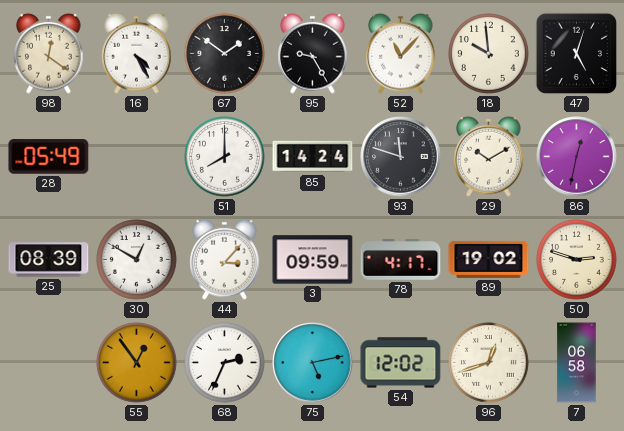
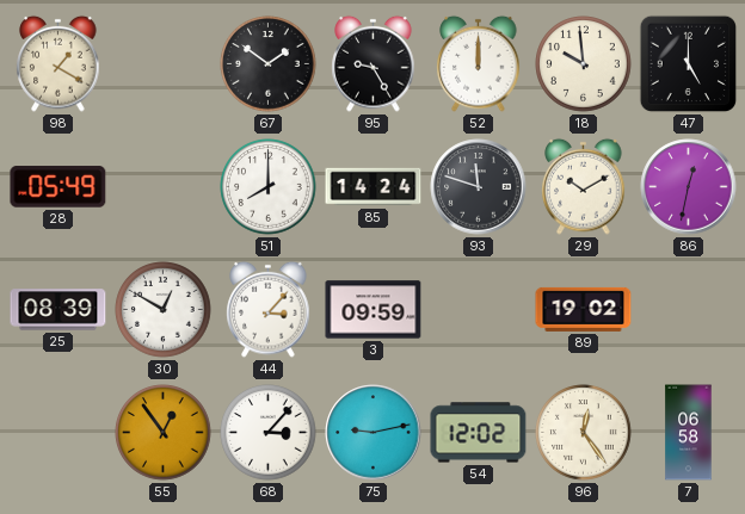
98: 12:21 -> 1:20 (59, 63)
16: 4:25 -> none (137, 53)
52: 11:07 -> 12:00 (479, 63)
47: 5:03 -> 5:00 (689, 64)
78: 4:17 -> none (401, 260)
50: 2:48 -> none (577, 260)
68: 2:34 -> 3:07 (269, 433)
75: 5:13 -> 9:13 (374, 433)
96: 12:42 -> 12:24 (584, 433)
